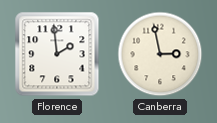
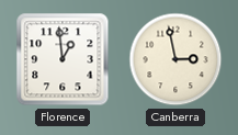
Florence: 1:59 -> 12:59 (63, 59)
